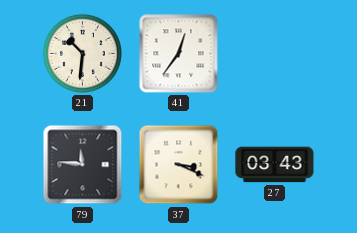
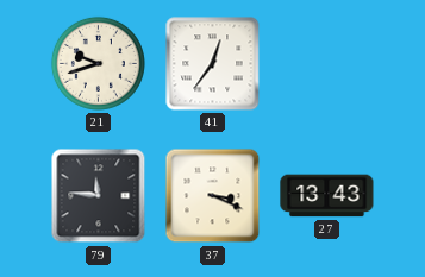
21: 10:31 -> 9:42 (98, 63)
27: 03:43 -> 13:43 (327, 196)
